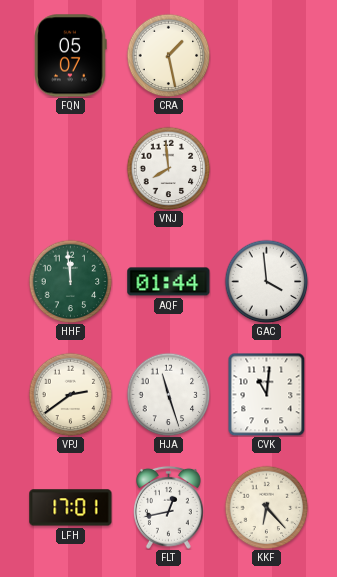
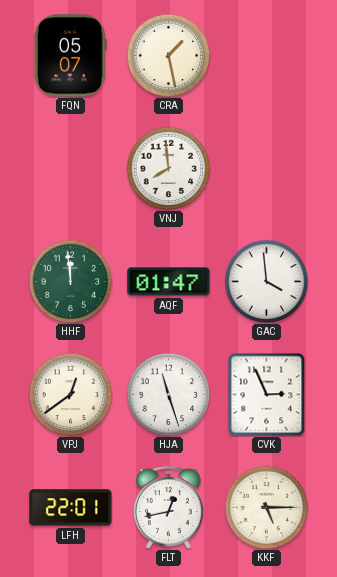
AQF: 01:44 -> 01:47 (169, 282)
VPJ: 2:39 -> 12:39 (70, 394)
CVK: 11:01 -> 2:56 (267, 394)
LFH: 17:01 -> 22:01 (71, 508)
KKF: 6:23 -> 5:15 (266, 507)
